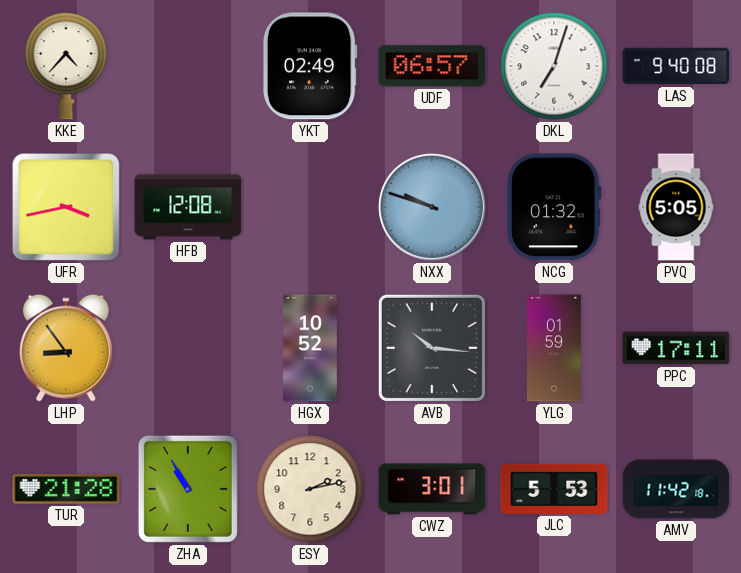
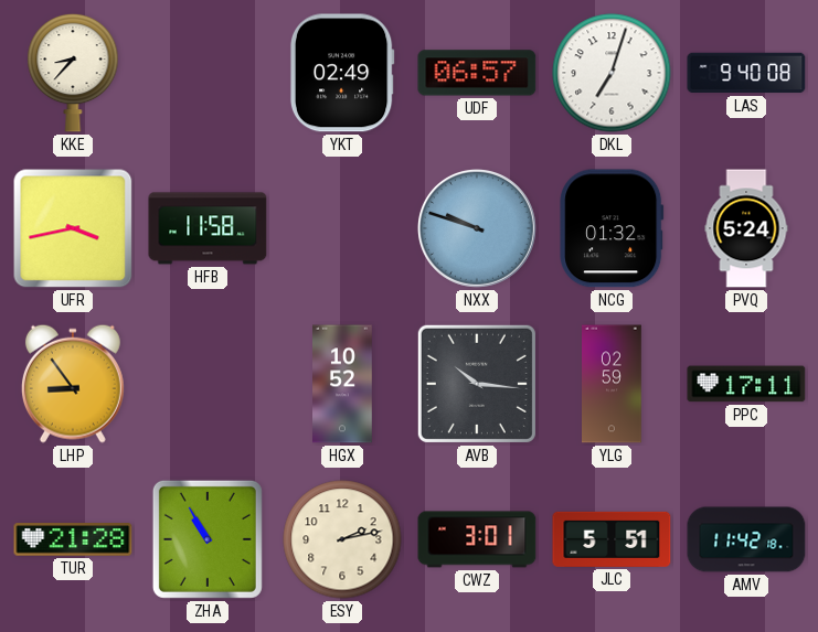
KKE: 4:37 -> 8:37 (73, 73)
HFB: 12:08 -> 11:58 (208, 228)
PVQ: 5:05 -> 5:24 (746, 228)
YLG: 01:59 -> 02:59 (613, 384)
JLC: 5:53 -> 5:51 (612, 539)
